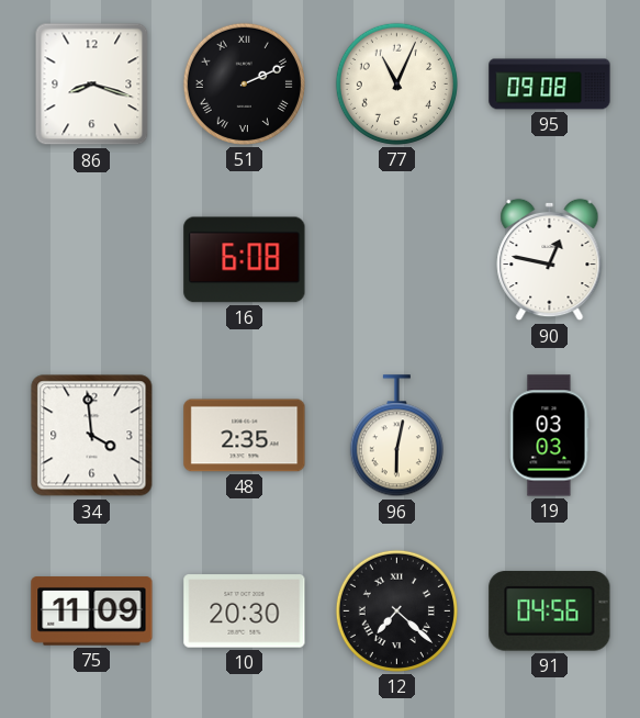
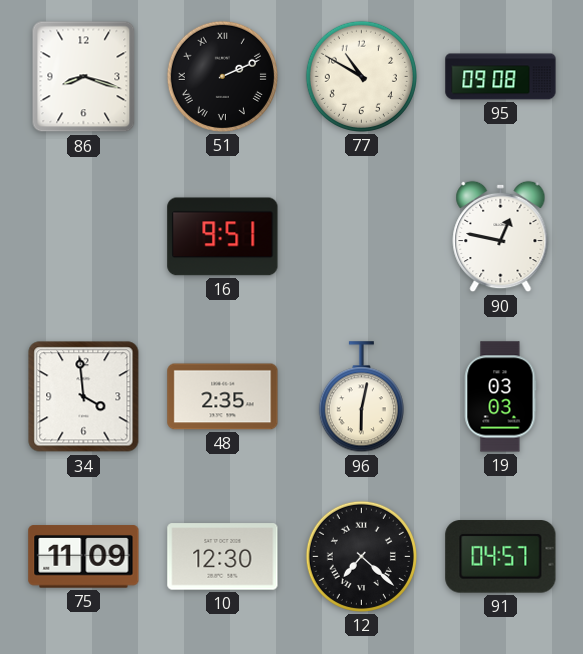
77: 11:04 -> 10:50 (361, 76)
16: 6:08 -> 9:51 (223, 237)
10: 20:30 -> 12:30 (223, 557)
91: 04:56 -> 04:57 (501, 557)
